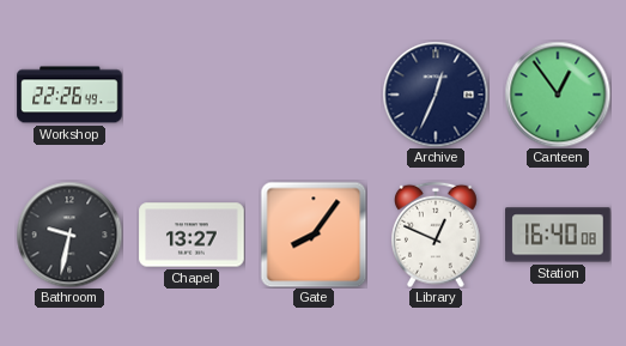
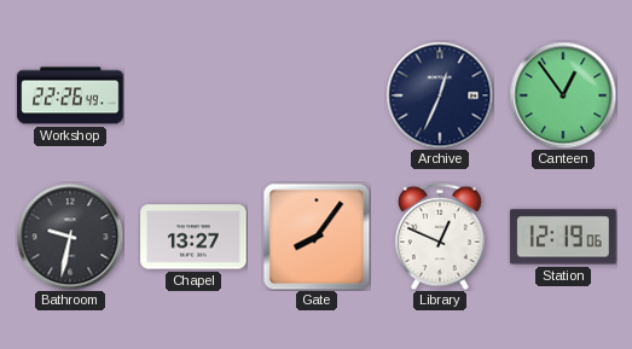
Station: 16:40 -> 12:19 (563, 237)
